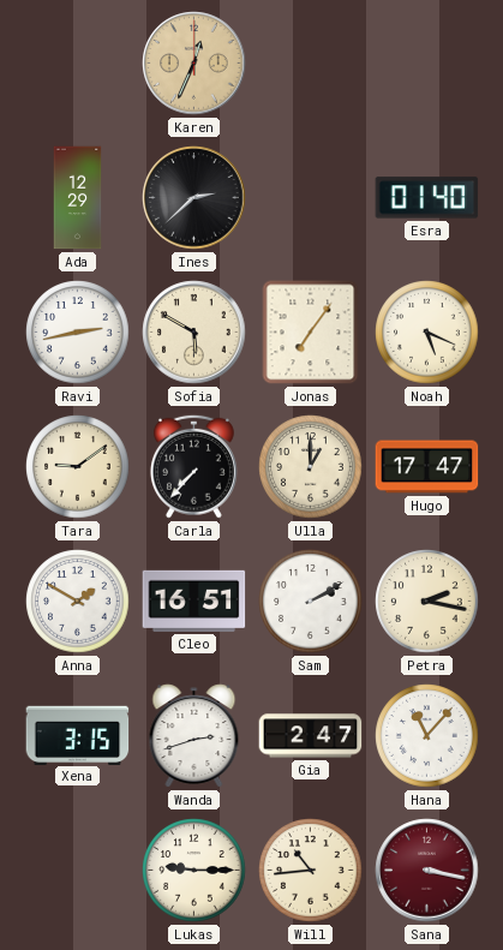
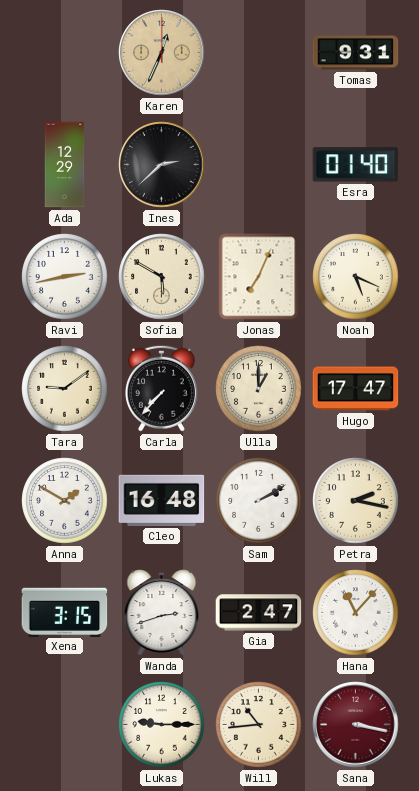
Tomas: none -> 9:31 (356, 53)
Jonas: 7:06 -> 7:04 (259, 277)
Cleo: 16:51 -> 16:48 (162, 500)
